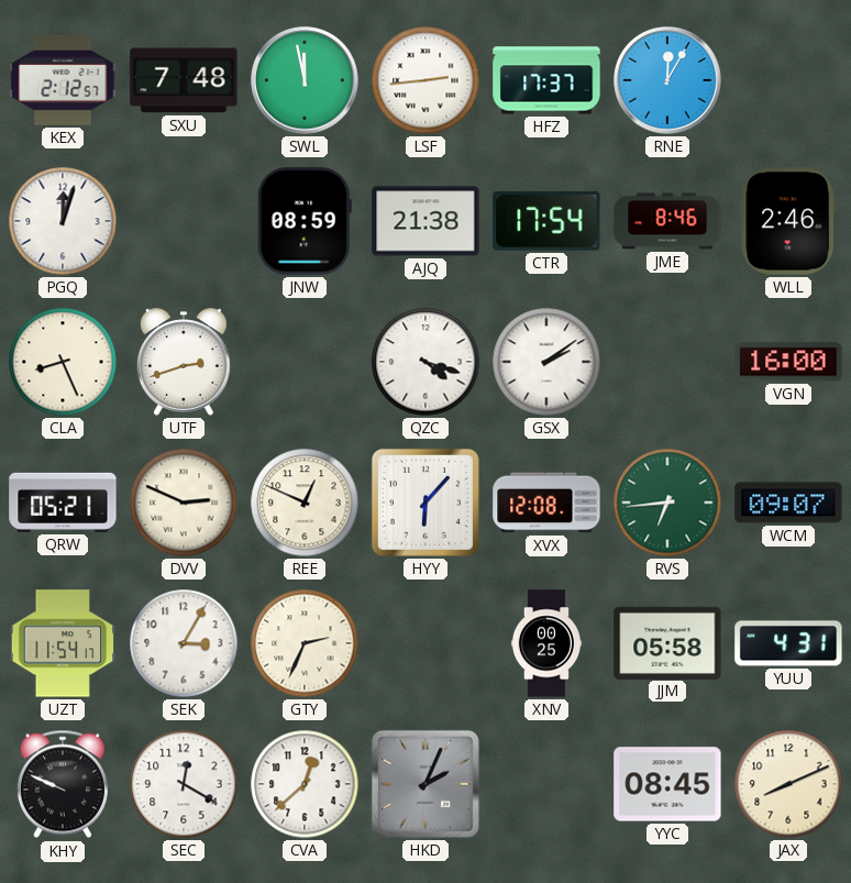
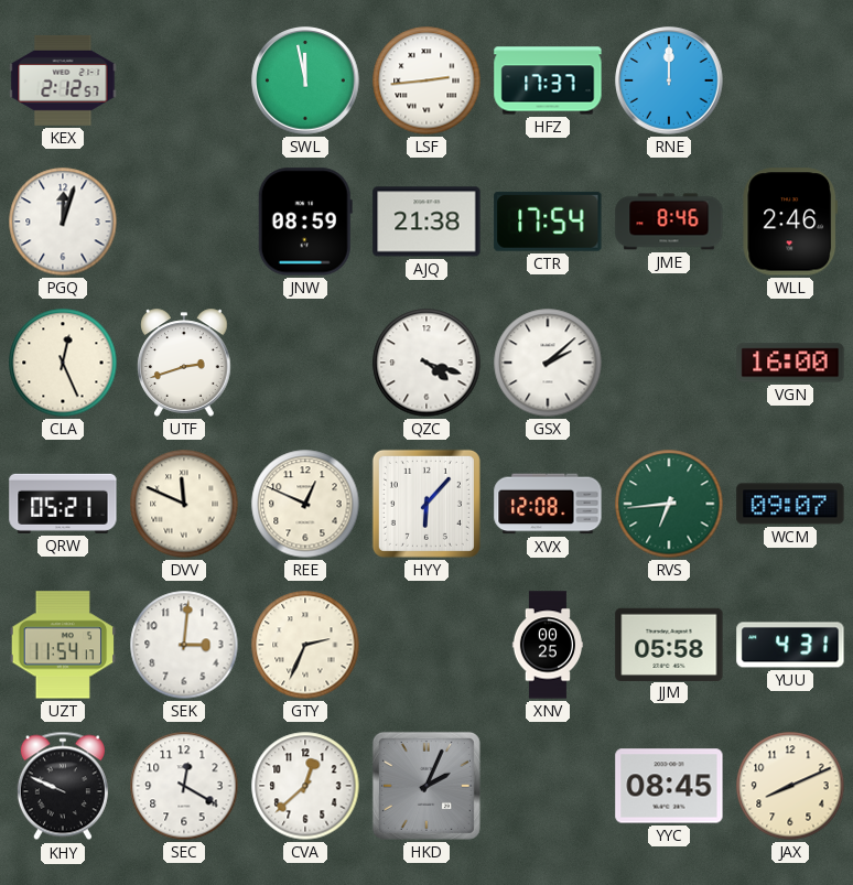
SXU: 7:48 -> none (184, 80)
RNE: 12:05 -> 12:00 (669, 80)
CLA: 8:26 -> 12:26 (63, 363)
GSX: 2:09 -> 2:08 (548, 363)
DVV: 2:49 -> 11:49 (184, 504)
SEK: 3:05 -> 3:01 (184, 645)
